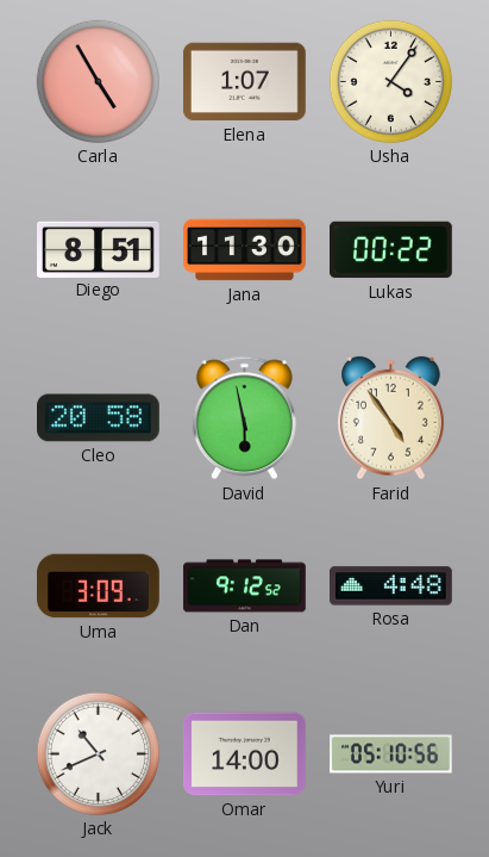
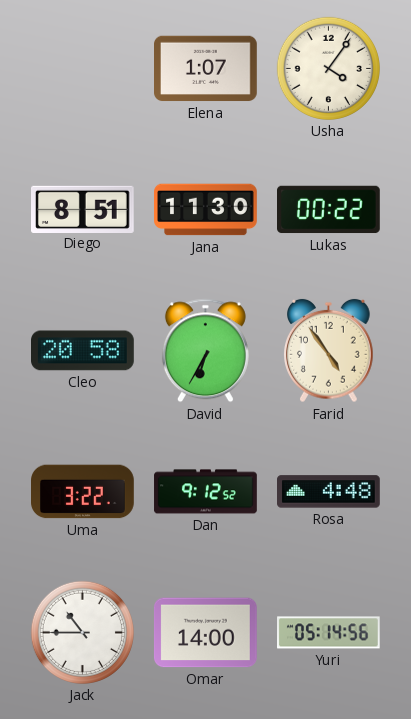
Carla: 4:55 -> none (98, 81)
David: 5:58 -> 6:35 (205, 351)
Uma: 3:09 -> 3:22 (83, 492)
Jack: 10:41 -> 10:45 (82, 632)
Yuri: 05:10 -> 05:14 (329, 633)
